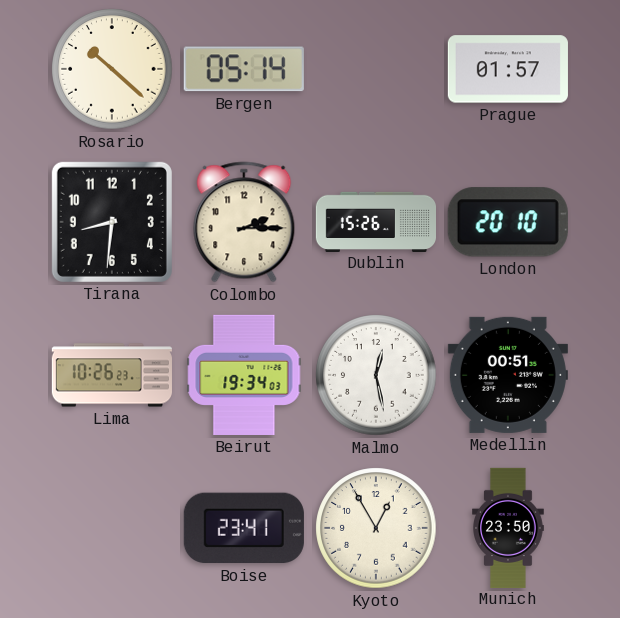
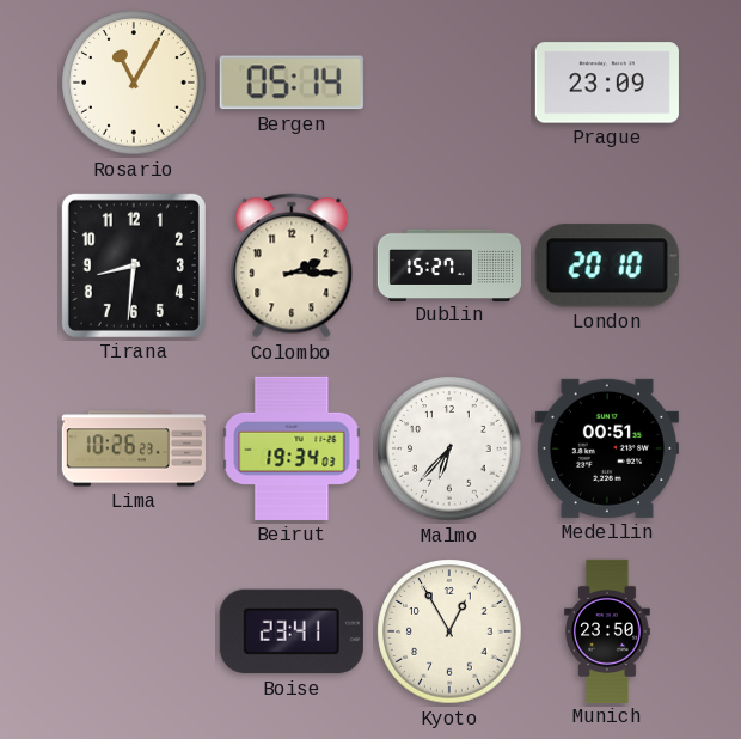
Rosario: 10:22 -> 11:05 (134, 83)
Prague: 01:57 -> 23:09 (607, 83)
Dublin: 15:26 -> 15:27 (448, 264)
Malmo: 12:28 -> 6:37 (449, 448)
